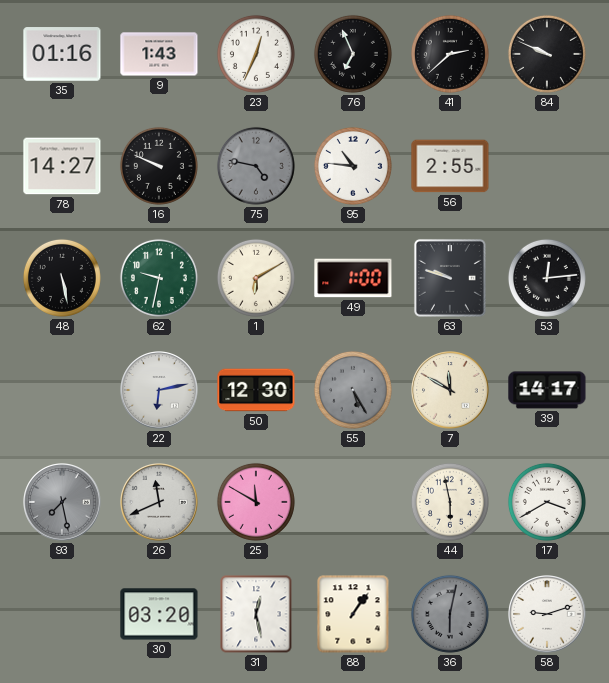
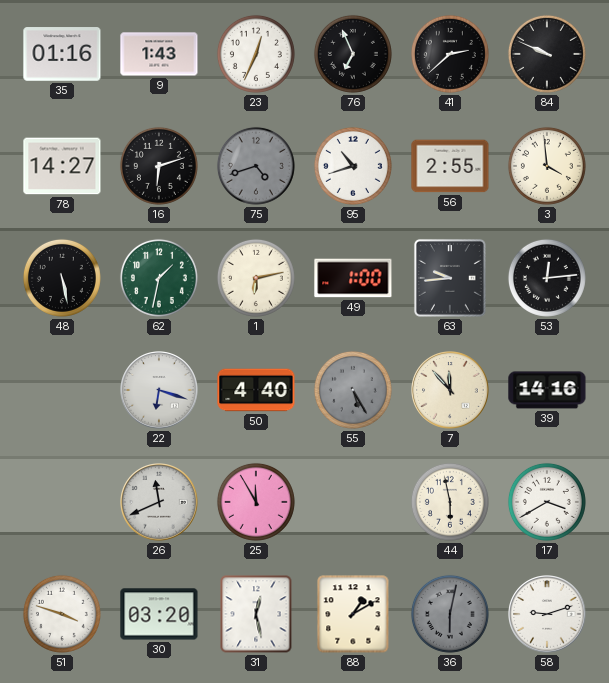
16: 9:49 -> 6:12 (159, 166)
75: 4:47 -> 4:42 (256, 166)
95: 10:46 -> 10:42 (353, 166)
3: none -> 3:59 (547, 166)
62: 9:32 -> 1:32 (159, 278)
1: 6:10 -> 6:13 (256, 278)
63: 9:48 -> 9:44 (450, 278)
22: 6:13 -> 6:18 (159, 390)
50: 12:30 -> 4:40 (256, 390)
7: 11:50 -> 11:53 (450, 390)
39: 14:17 -> 14:16 (547, 390)
93: 7:28 -> none (62, 502)
25: 11:50 -> 11:55 (256, 502)
51: none -> 3:48 (62, 614)
88: 1:06 -> 1:10 (353, 614)
